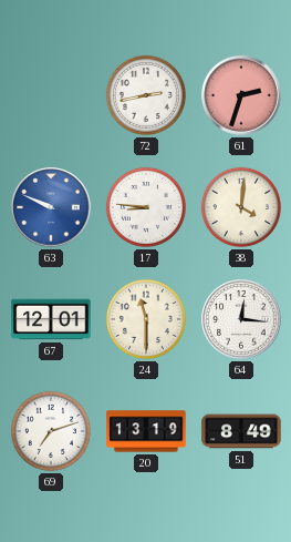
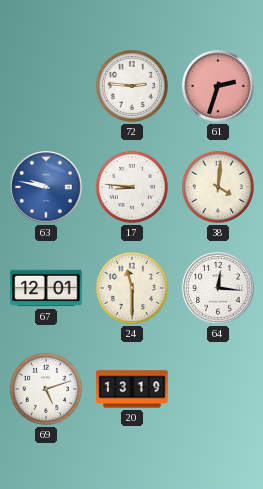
72: 2:43 -> 2:46 (132, 86)
63: 9:49 -> 9:47 (46, 187)
69: 7:12 -> 5:12 (46, 389)
51: 8:49 -> none (241, 431)
